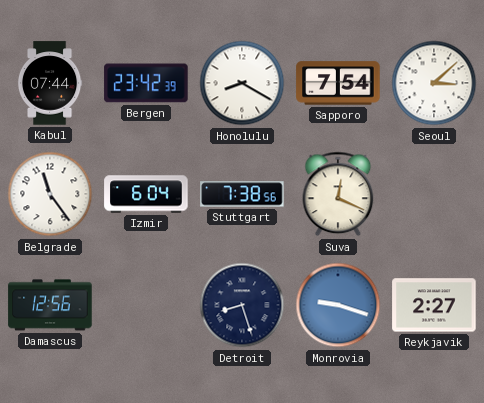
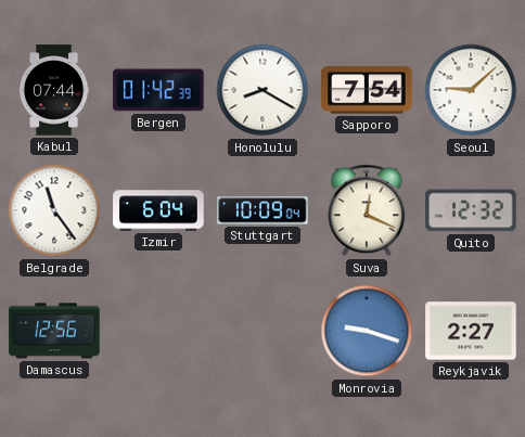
Bergen: 23:42 -> 01:42 (158, 90)
Seoul: 3:08 -> 9:08 (471, 90)
Stuttgart: 7:38 -> 10:09 (262, 210)
Quito: none -> 12:32 (471, 210)
Detroit: 8:27 -> none (242, 305)
